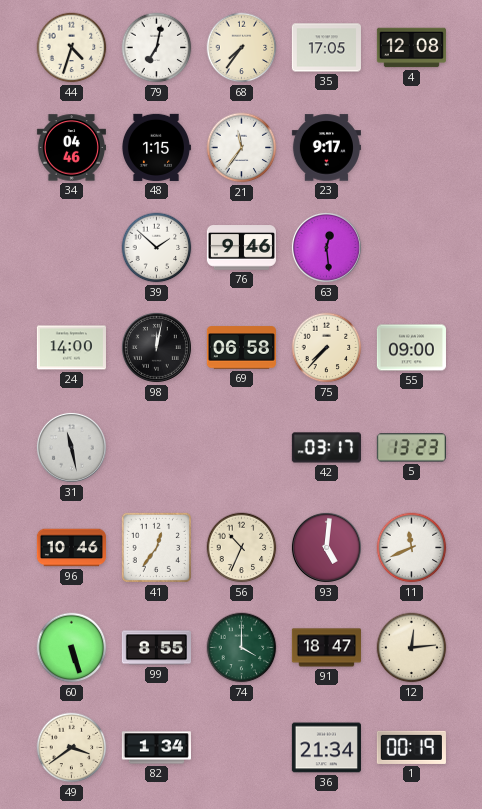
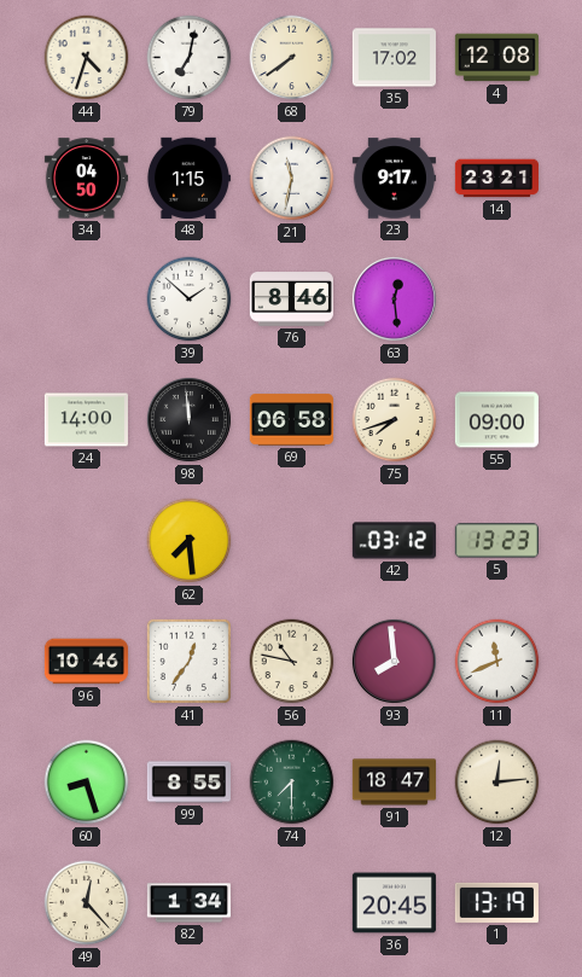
68: 7:36 -> 7:39 (292, 58)
35: 17:05 -> 17:02 (394, 58)
34: 04:46 -> 04:50 (86, 179)
21: 11:36 -> 11:32 (292, 179)
14: none -> 23:21 (496, 179)
76: 9:46 -> 8:46 (291, 300)
98: 12:02 -> 11:59 (188, 419)
75: 7:37 -> 7:42 (395, 420)
31: 11:28 -> none (71, 447)
62: none -> 7:29 (190, 541)
42: 03:17 -> 03:12 (394, 541)
56: 10:34 -> 10:47 (292, 662)
93: 5:01 -> 7:59 (394, 661)
60: 5:27 -> 8:27 (87, 783)
74: 4:00 -> 7:30 (292, 783)
49: 3:39 -> 12:23 (87, 903)
36: 21:34 -> 20:45 (394, 903)
1: 00:19 -> 13:19 (496, 902)
